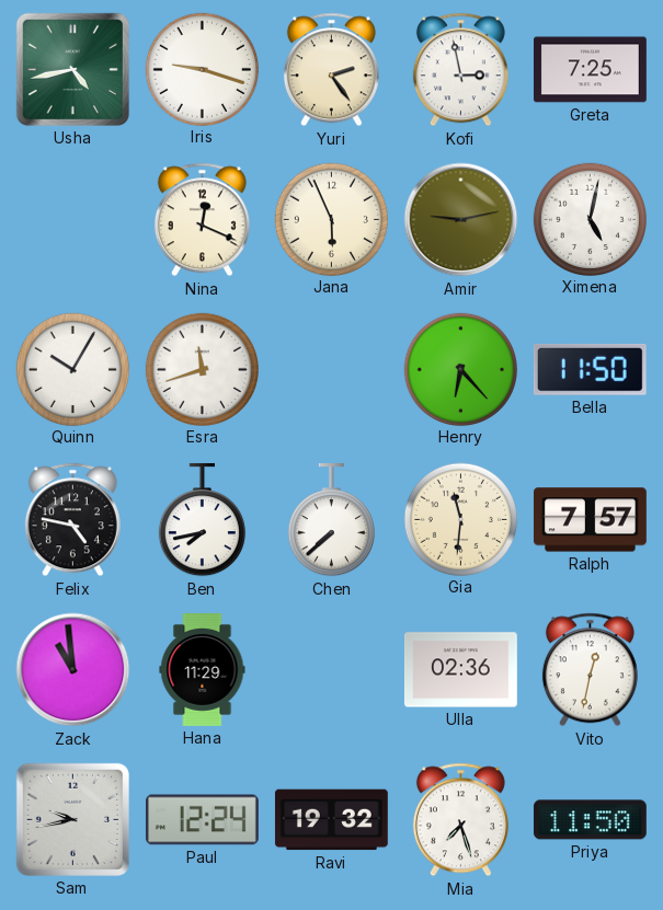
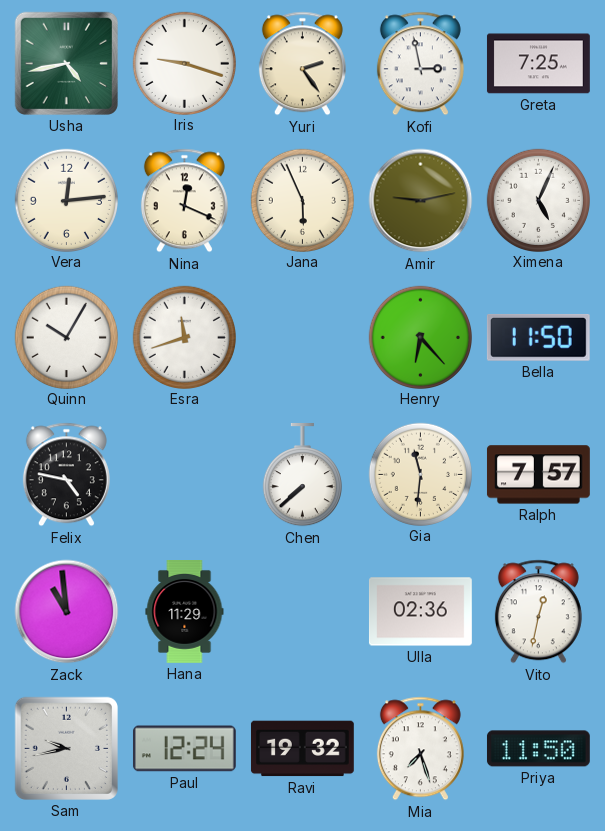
Vera: none -> 12:14 (66, 200)
Ximena: 5:02 -> 5:04 (538, 200)
Ben: 7:43 -> none (202, 520)
